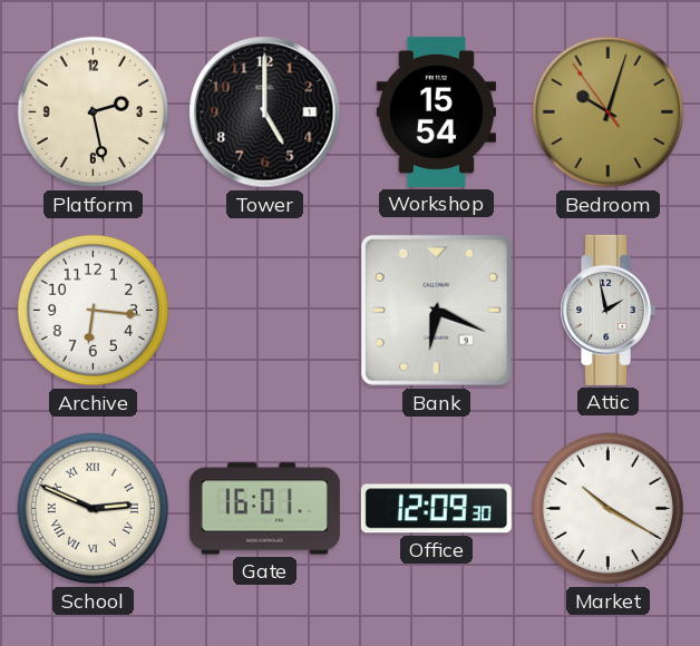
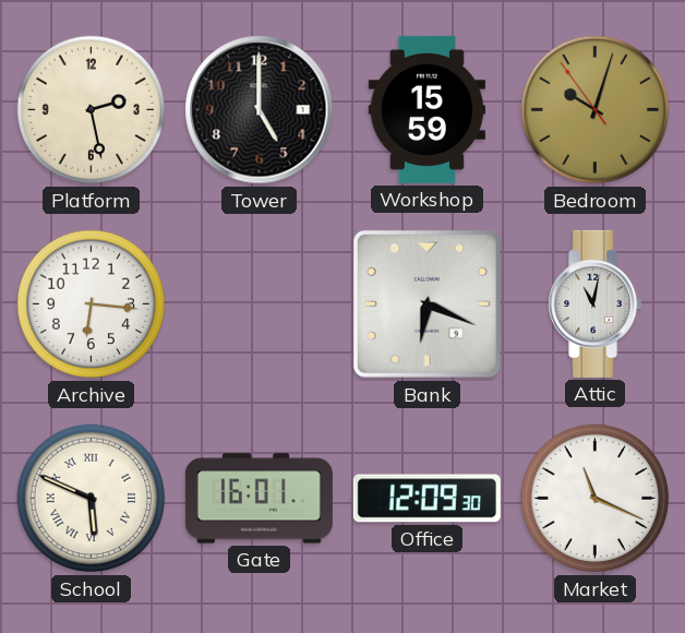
Workshop: 15:54 -> 15:59 (426, 109)
Attic: 1:58 -> 11:02 (596, 303)
School: 2:49 -> 5:49 (92, 499)
Market: 10:20 -> 11:19 (596, 499)
